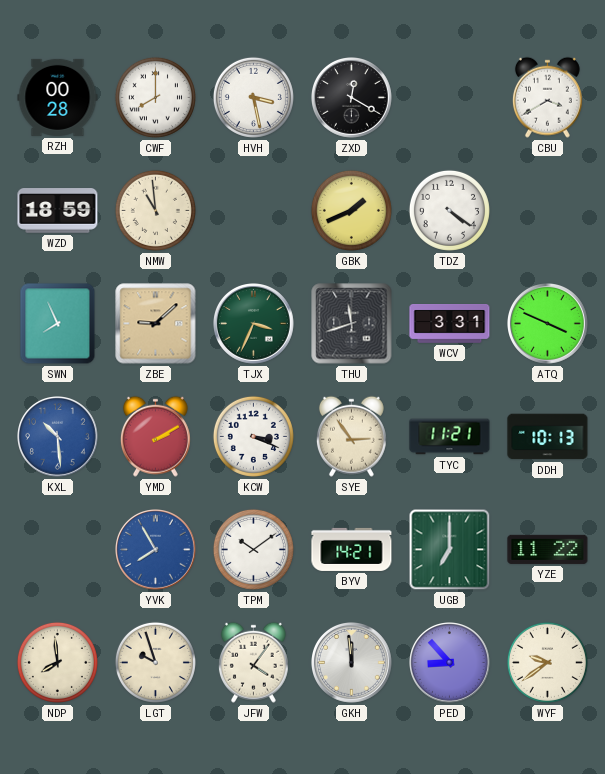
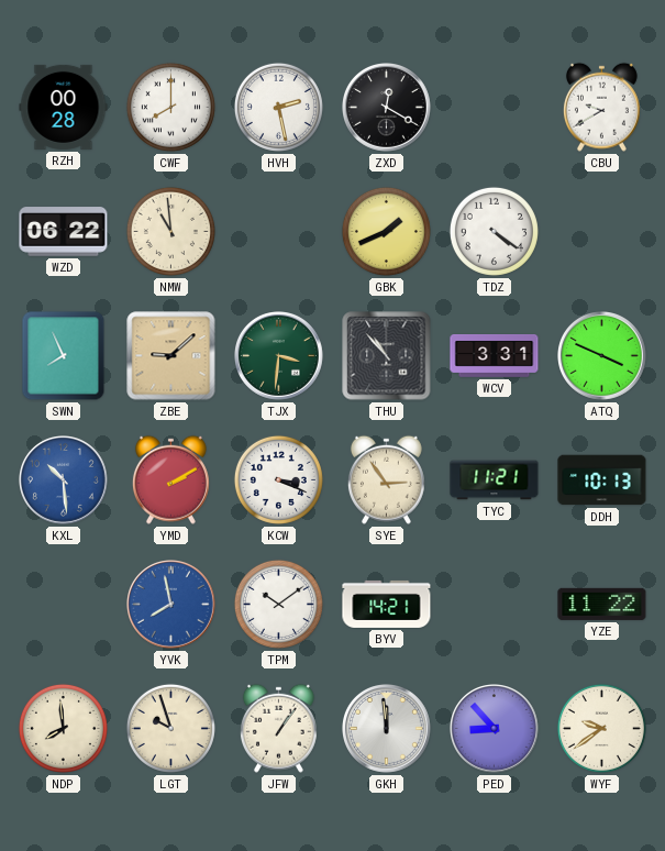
HVH: 3:28 -> 2:28 (278, 107)
CBU: 3:40 -> 9:40 (601, 107)
WZD: 18:59 -> 06:22 (64, 232)
TJX: 3:34 -> 3:31 (279, 356)
THU: 11:42 -> 10:53 (387, 356)
YVK: 7:55 -> 7:58 (171, 605)
UGB: 7:00 -> none (450, 550)
JFW: 4:06 -> 1:06 (278, 728)
